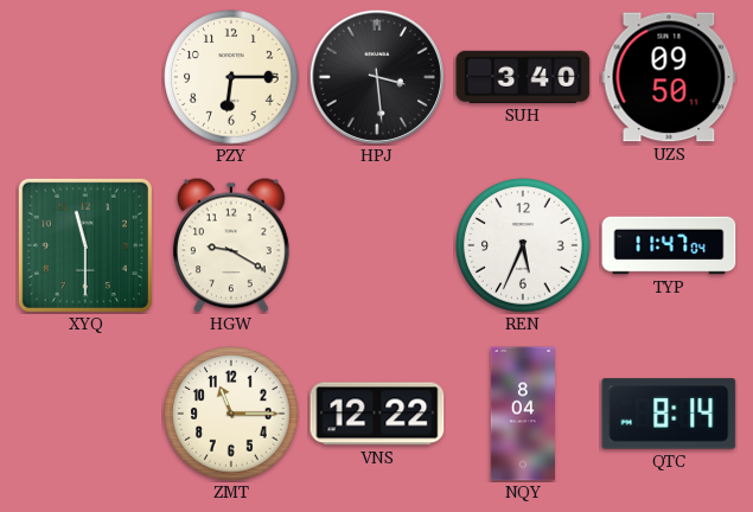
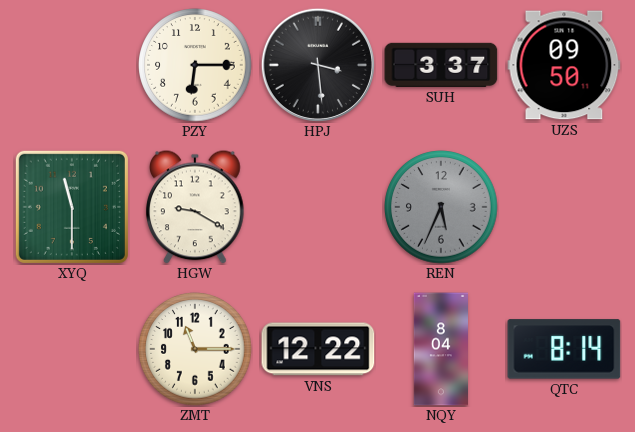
SUH: 3:40 -> 3:37 (441, 65)
REN dial: white -> grey (441, 207)
TYP: 11:47 -> none (669, 245)
